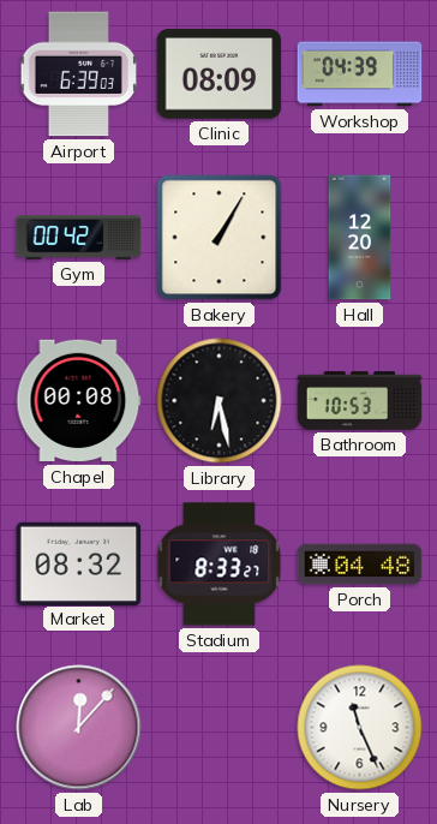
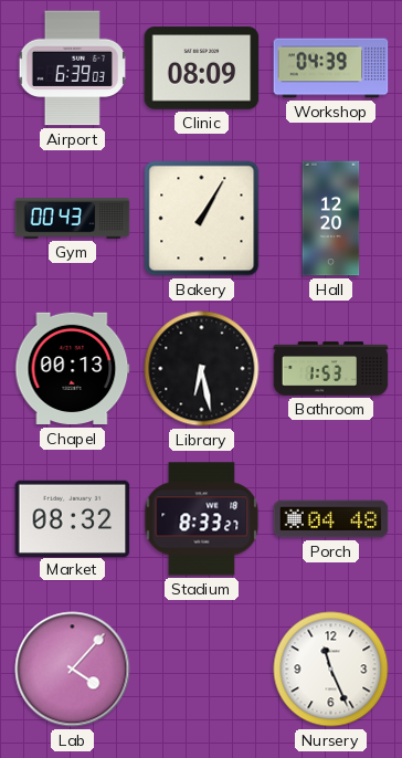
Gym: 00:42 -> 00:43 (73, 219)
Chapel: 00:08 -> 00:13 (73, 369)
Bathroom: 10:53 -> 1:53 (331, 369)
Lab: 12:07 -> 4:07 (73, 670)
